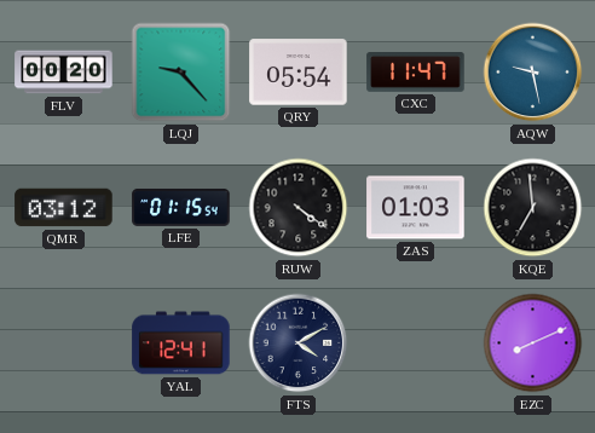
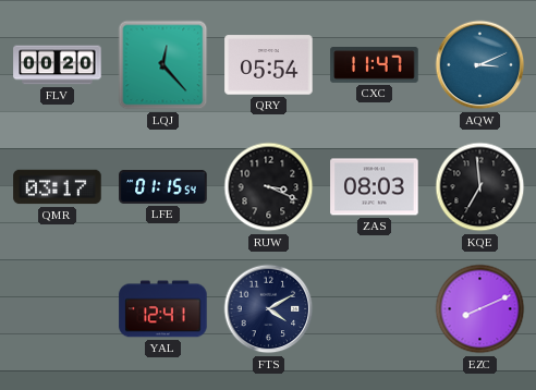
LQJ: 9:23 -> 12:23 (163, 65)
AQW: 9:28 -> 3:11 (480, 65)
QMR: 03:12 -> 03:17 (58, 187)
RUW: 4:21 -> 3:19 (269, 187)
ZAS: 01:03 -> 08:03 (375, 187)
